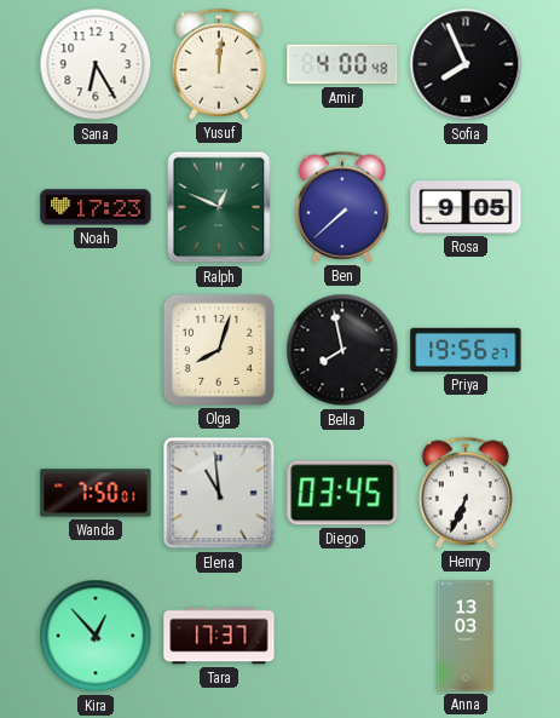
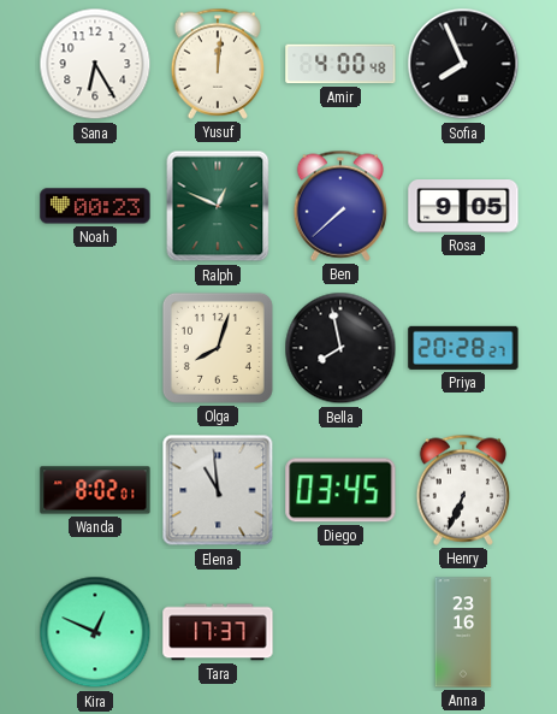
Noah: 17:23 -> 00:23 (95, 206)
Priya: 19:56 -> 20:28 (463, 348)
Wanda: 7:50 -> 8:02 (95, 490)
Kira: 12:53 -> 12:49 (95, 632)
Anna: 13:03 -> 23:16 (463, 632)
